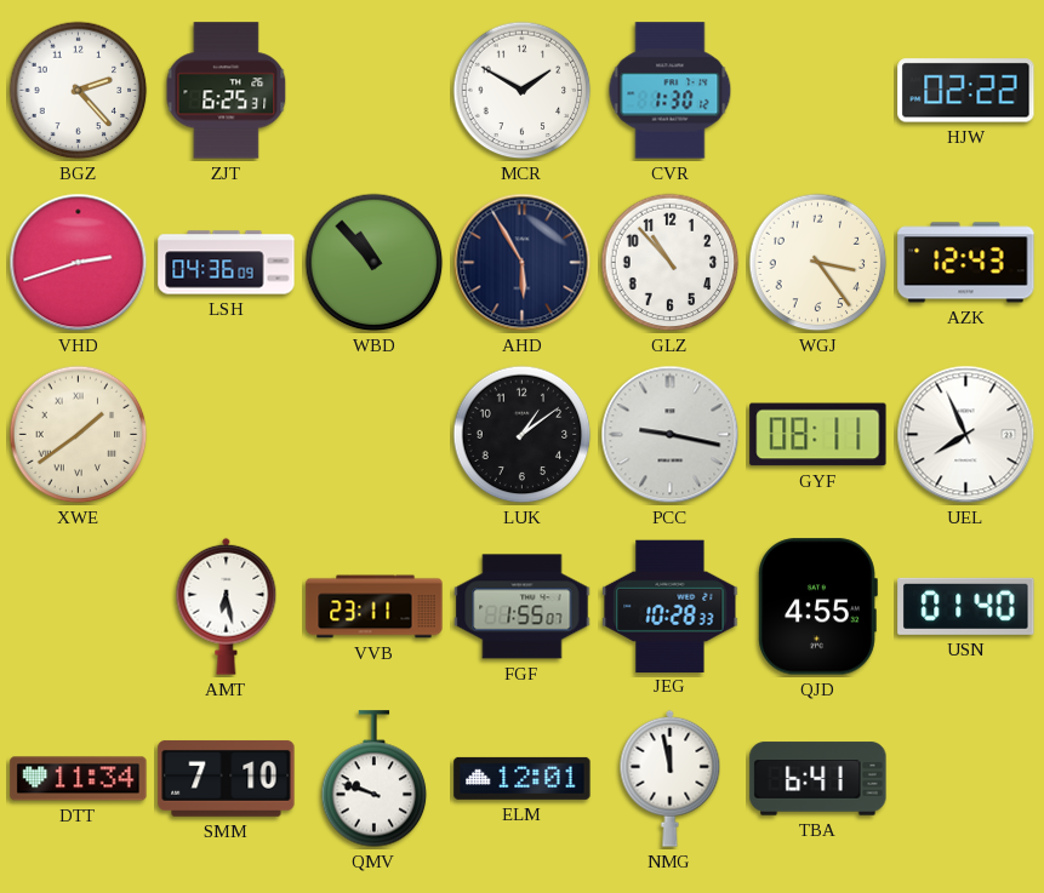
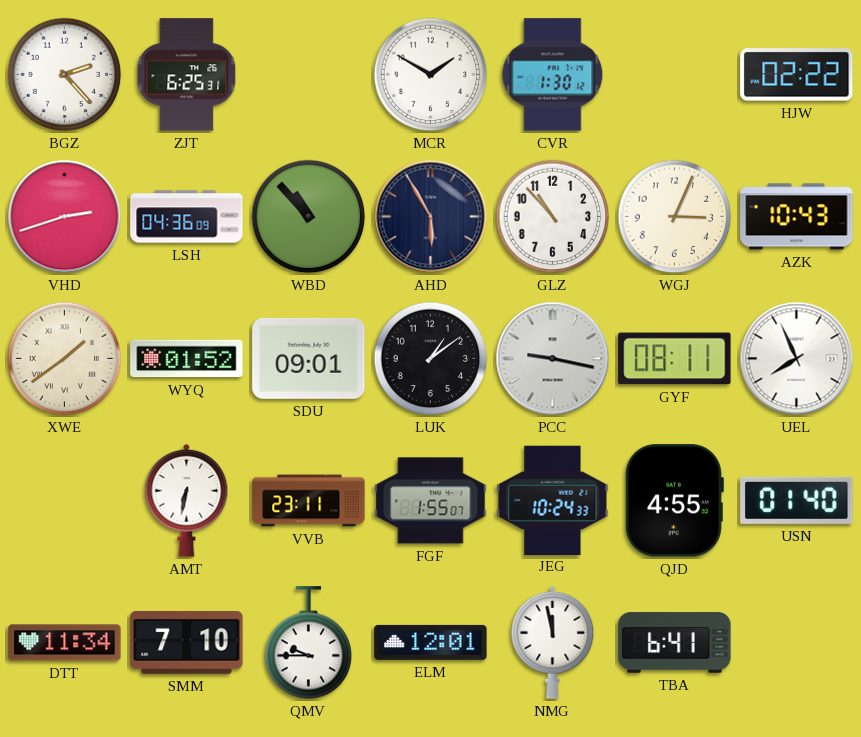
WGJ: 3:24 -> 3:04 (675, 217)
AZK: 12:43 -> 10:43 (797, 217)
WYQ: none -> 01:52 (187, 359)
SDU: none -> 09:01 (309, 358)
AMT: 6:28 -> 6:32 (187, 500)
JEG: 10:28 -> 10:24 (553, 500)
QMV: 9:48 -> 9:45 (309, 643)
